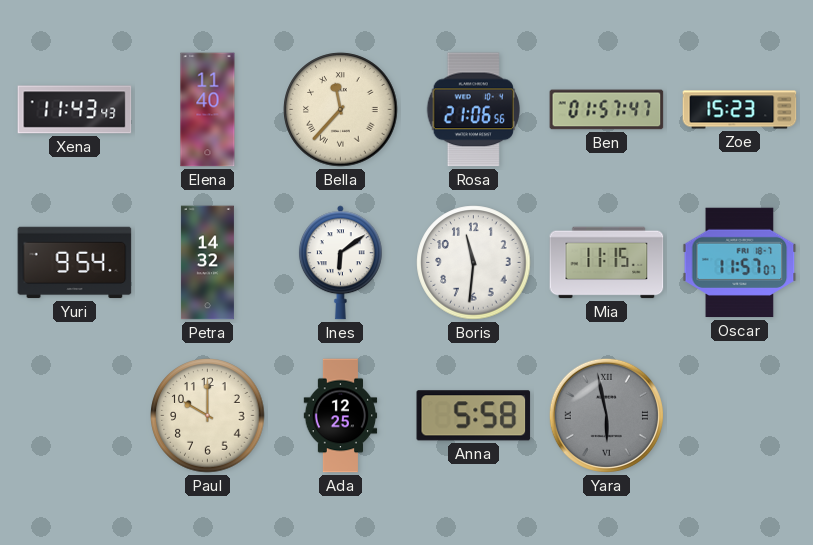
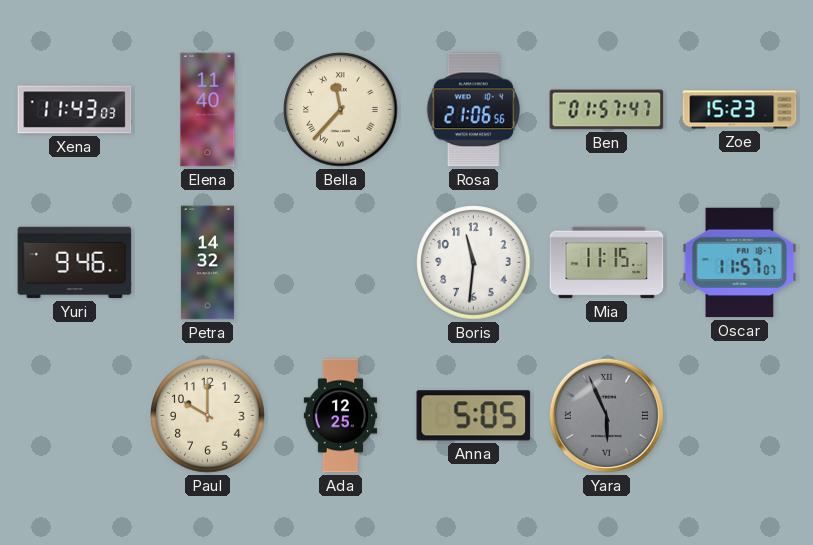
Xena: 11:43:43 -> 11:43:03 (75, 110)
Yuri: 9:54 -> 9:46 (75, 263)
Ines: 6:09 -> none (340, 263)
Anna: 5:58 -> 5:05 (474, 416)
Yara: 5:58 -> 5:56 (606, 415)
